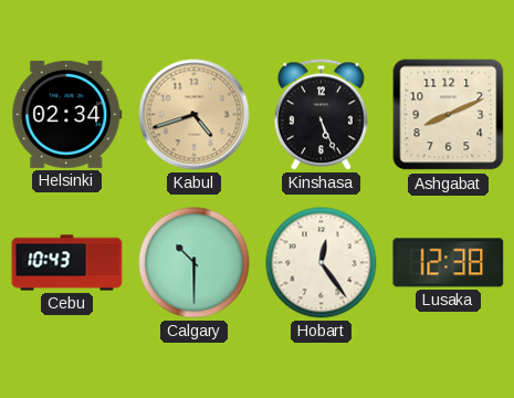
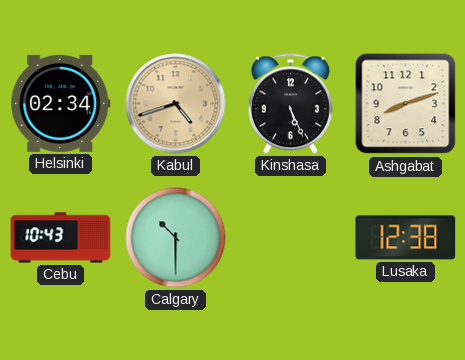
Ashgabat: 8:11 -> 8:12 (406, 104)
Hobart: 12:24 -> none (322, 263)
